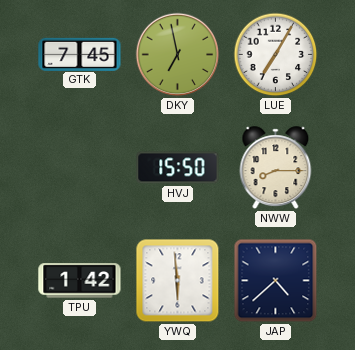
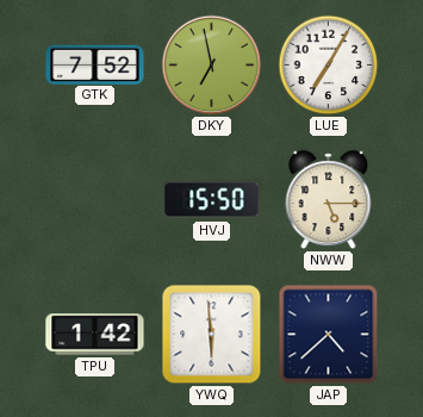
GTK: 7:45 -> 7:52 (95, 64)
NWW: 8:15 -> 5:15 (329, 200)
